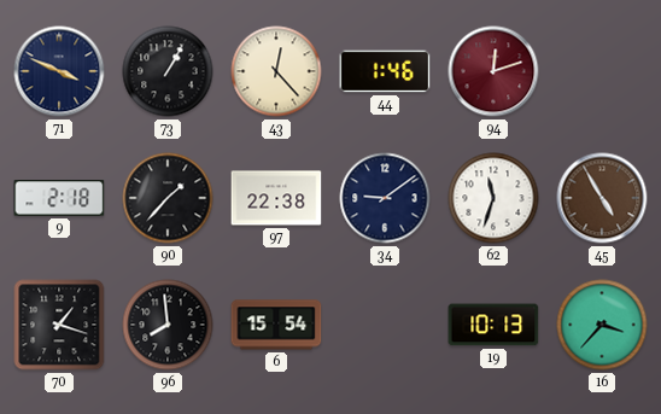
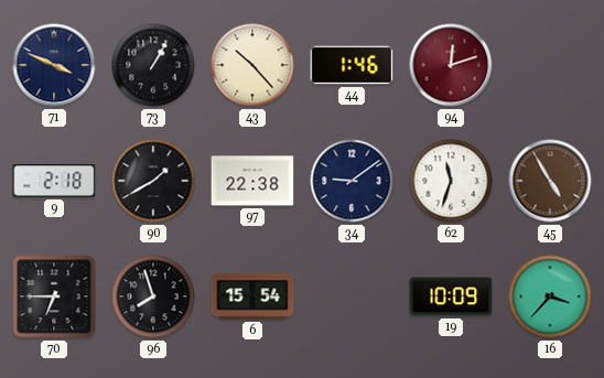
43: 12:23 -> 10:23 (252, 65)
90: 1:37 -> 1:40 (153, 181)
70: 1:18 -> 6:45 (54, 296)
96: 7:59 -> 7:57 (153, 296)
19: 10:13 -> 10:09 (451, 296)
